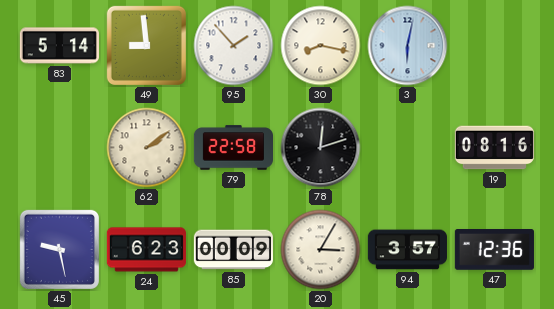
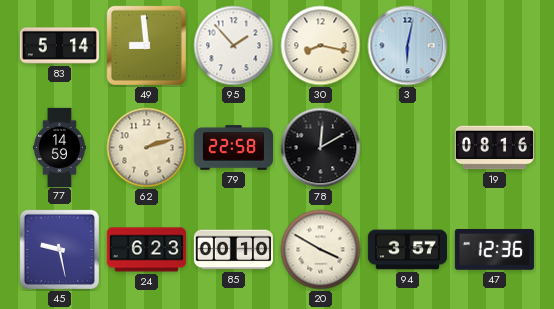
77: none -> 14:59 (59, 147)
62: 2:09 -> 2:12 (147, 148)
78: 12:12 -> 12:10 (321, 148)
85: 00:09 -> 00:10 (233, 250)
20: 3:05 -> 3:50 (321, 250)
